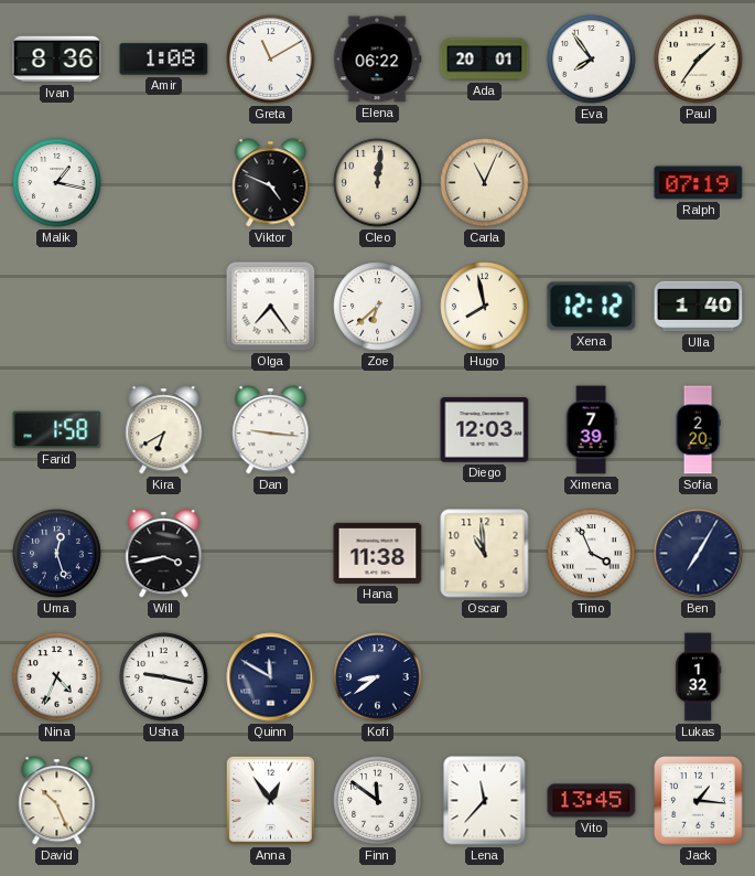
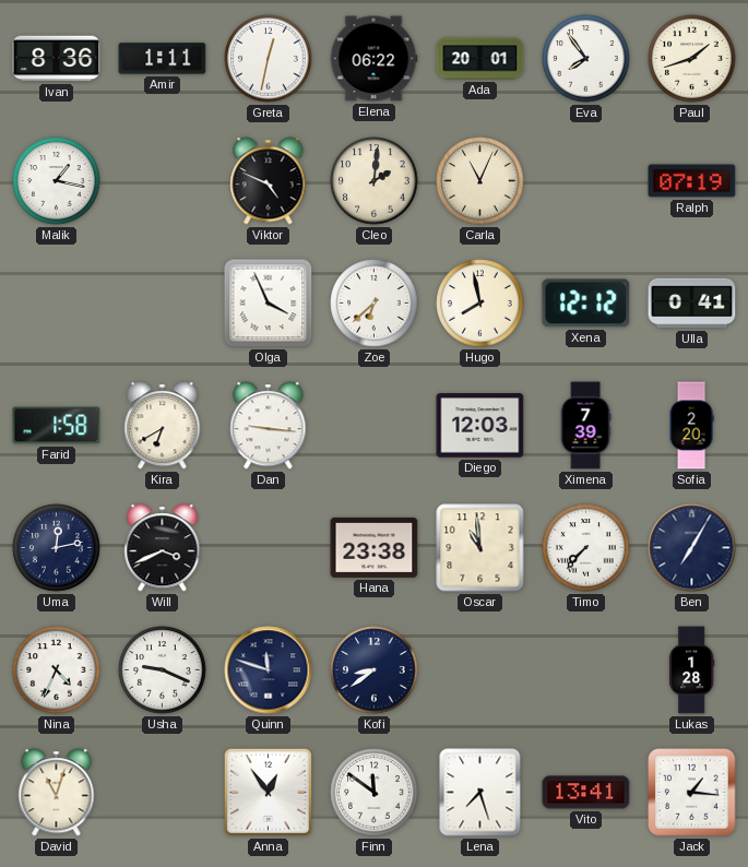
Amir: 1:08 -> 1:11 (163, 59)
Greta: 11:10 -> 12:32 (269, 59)
Paul: 1:36 -> 1:42 (692, 59)
Cleo: 12:01 -> 2:01 (375, 181)
Olga: 7:24 -> 3:56 (269, 304)
Ulla: 1:40 -> 0:41 (692, 304)
Uma: 12:27 -> 12:13 (57, 548)
Will: 3:43 -> 3:41 (163, 548)
Hana: 11:38 -> 23:38 (375, 547)
Timo: 3:56 -> 7:37 (586, 548)
Usha: 9:17 -> 9:19 (163, 670)
Quinn: 11:50 -> 11:48 (269, 670)
Lukas: 1:32 -> 1:28 (692, 670)
David: 10:26 -> 11:03 (57, 793)
Lena: 11:37 -> 7:27 (480, 793)
Vito: 13:45 -> 13:41 (586, 793)
